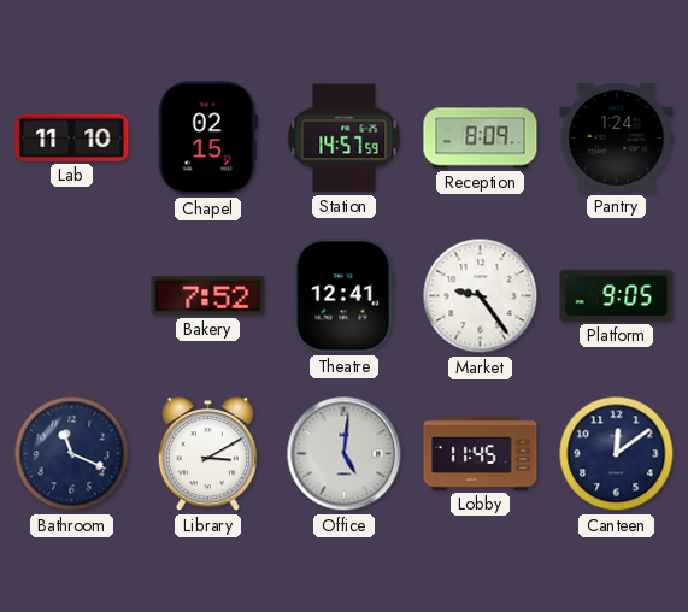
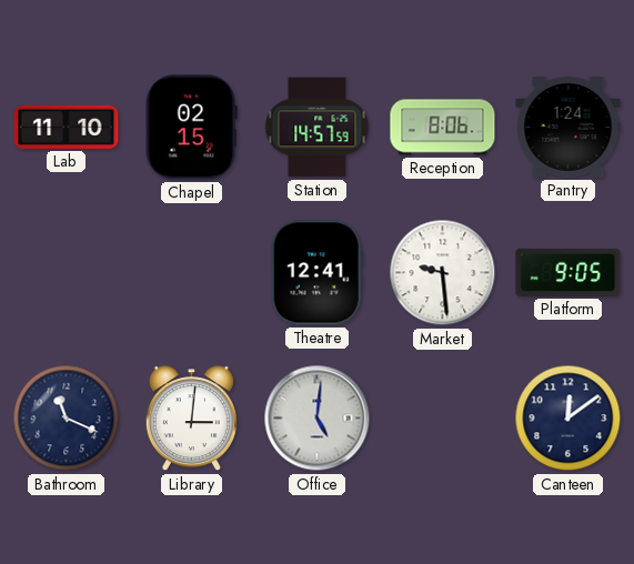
Reception: 8:09 -> 8:06 (443, 128)
Bakery: 7:52 -> none (208, 296)
Market: 9:24 -> 9:29 (443, 273)
Library: 3:10 -> 3:01 (191, 419)
Lobby: 11:45 -> none (481, 453)
